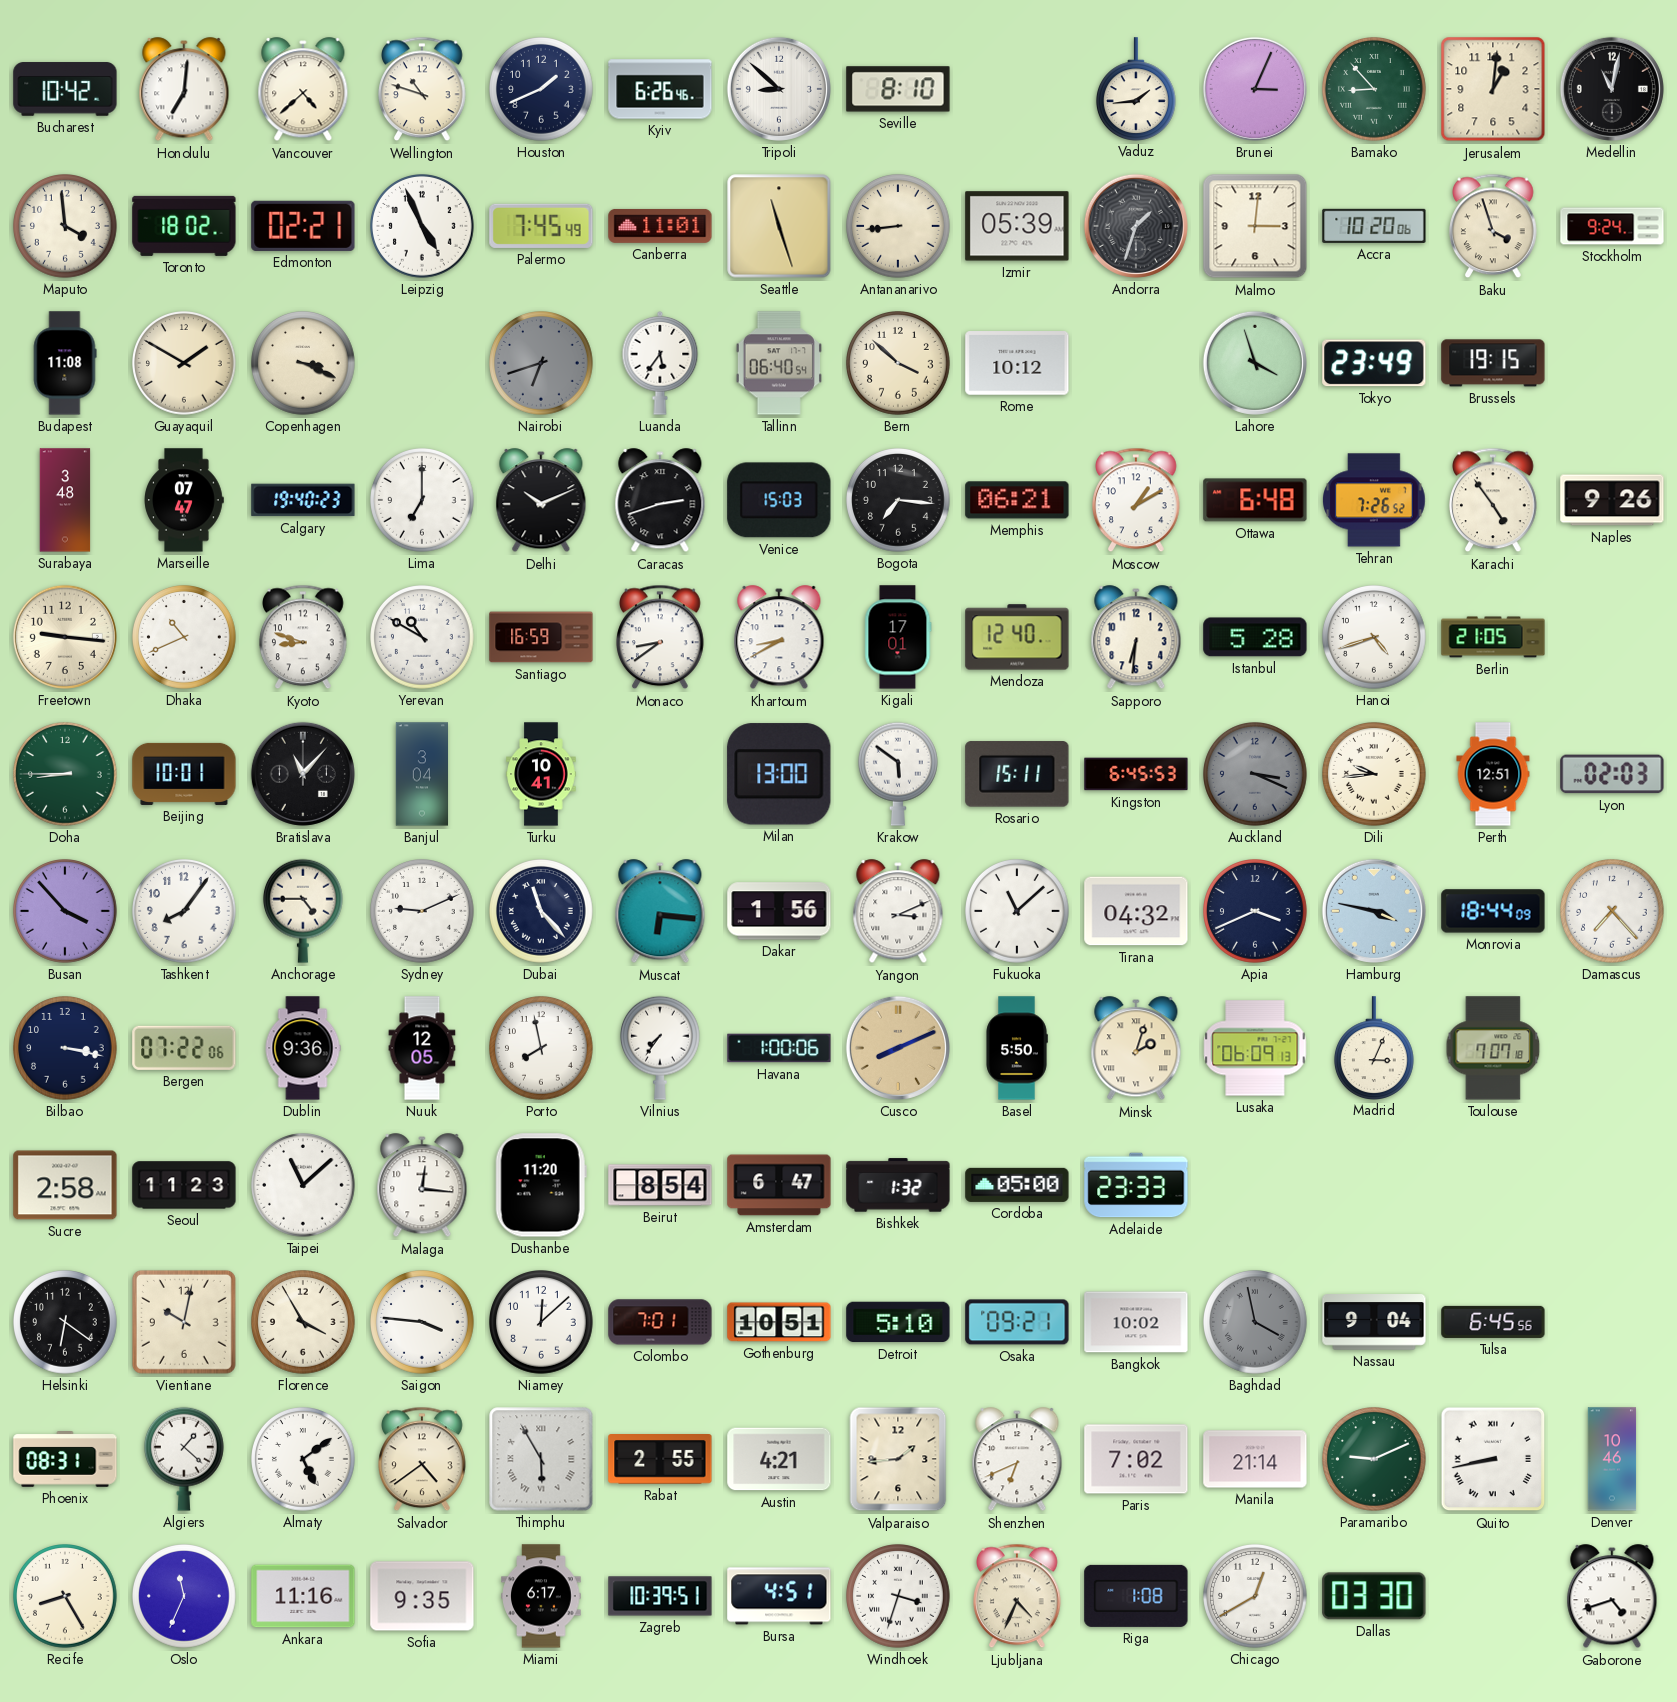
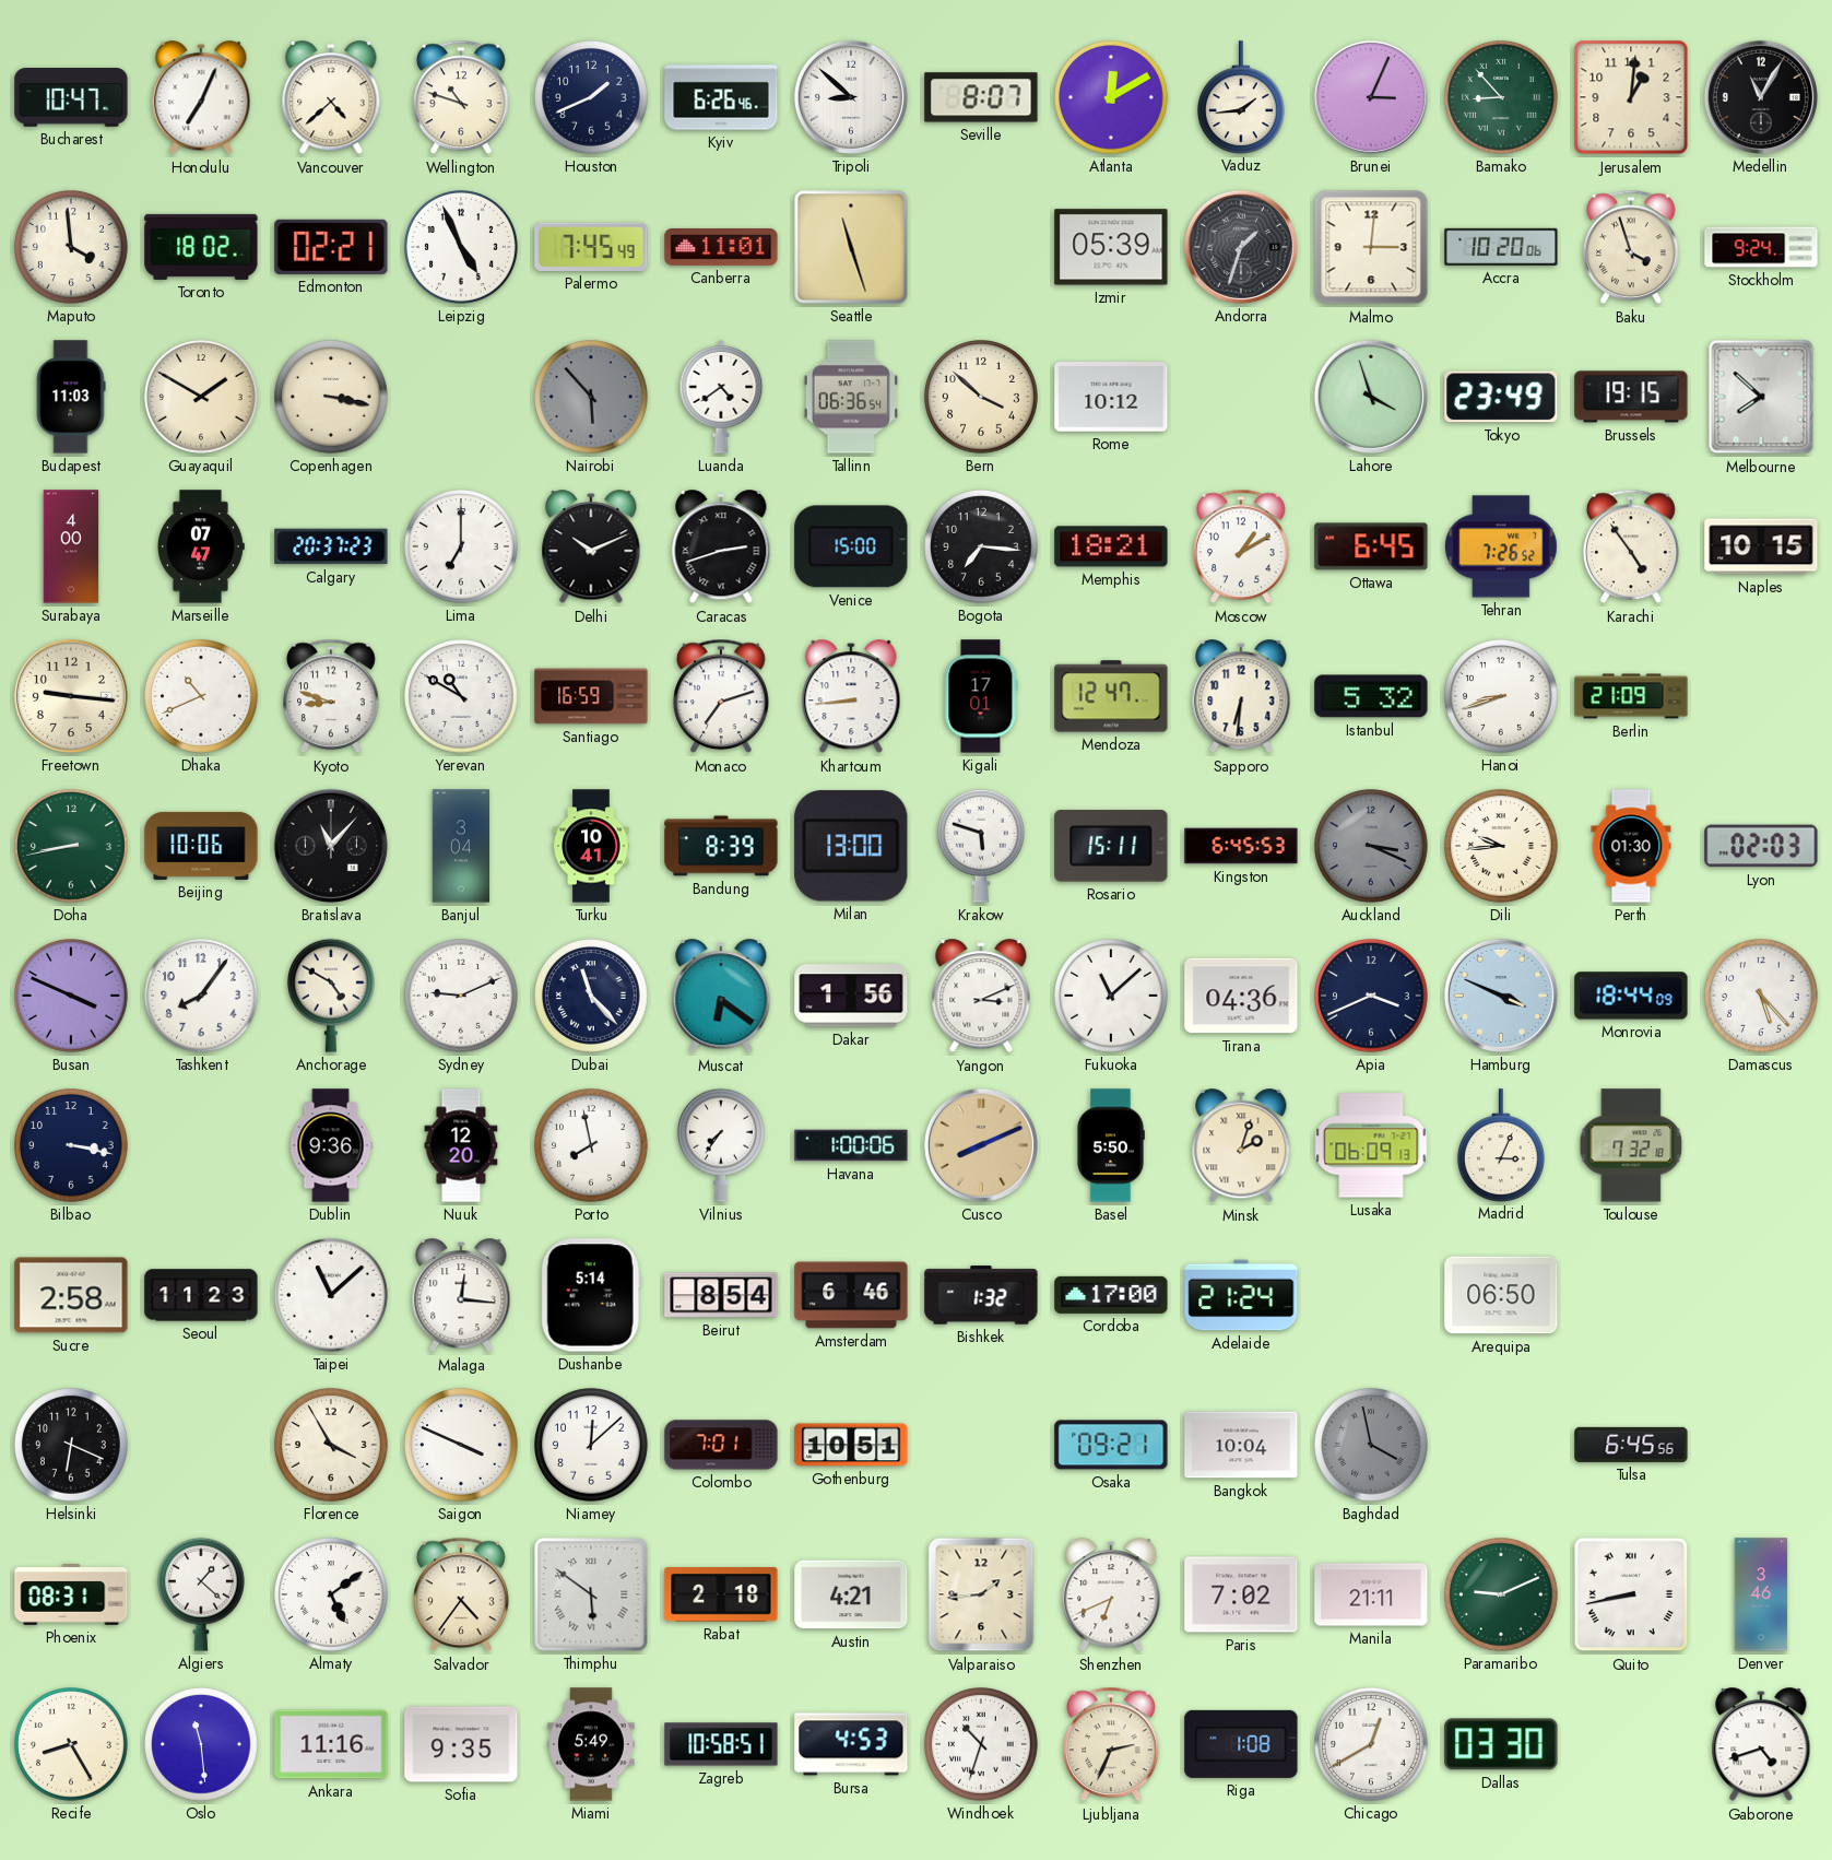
Bucharest: 10:42 -> 10:47 (71, 97)
Honolulu: 7:01 -> 7:04 (201, 98)
Seville: 8:10 -> 8:07 (981, 97)
Atlanta: none -> 12:10 (1112, 98)
Medellin: 11:02 -> 11:05 (1761, 97)
Antananarivo: 8:44 -> none (899, 227)
Budapest: 11:08 -> 11:03 (71, 397)
Copenhagen: 3:19 -> 3:17 (332, 398)
Nairobi: 6:42 -> 5:53 (592, 398)
Luanda: 5:36 -> 4:39 (721, 398)
Tallinn: 06:40 -> 06:36 (851, 397)
Melbourne: none -> 7:52 (1761, 397)
Surabaya: 3:48 -> 4:00 (71, 546)
Calgary: 19:40 -> 20:37 (331, 546)
Venice: 15:03 -> 15:00 (851, 546)
Memphis: 06:21 -> 18:21 (1111, 546)
Ottawa: 6:48 -> 6:45 (1371, 546)
Naples: 9:26 -> 10:15 (1761, 546)
Monaco: 8:39 -> 7:12 (722, 696)
Khartoum: 8:40 -> 8:44 (851, 697)
Mendoza: 12:40 -> 12:47 (1111, 696)
Istanbul: 5:28 -> 5:32 (1371, 696)
Hanoi: 4:42 -> 8:42 (1502, 697)
Berlin: 21:05 -> 21:09 (1631, 696)
Doha: 8:45 -> 8:43 (72, 847)
Beijing: 10:01 -> 10:06 (201, 846)
Bandung: none -> 8:39 (721, 846)
Krakow: 5:51 -> 5:48 (981, 846)
Perth: 12:51 -> 01:30 (1631, 846)
Busan: 3:53 -> 3:49 (72, 997)
Anchorage: 4:45 -> 4:50 (331, 996)
Muscat: 6:16 -> 6:21 (721, 997)
Tirana: 04:32 -> 04:36 (1241, 996)
Hamburg: 3:47 -> 3:49 (1501, 996)
Damascus: 7:23 -> 5:23 (1762, 997)
Bergen: 07:22 -> none (184, 1048)
Nuuk: 12:05 -> 12:20 (461, 1145)
Toulouse: 7:07 -> 7:32 (1631, 1145)
Dushanbe: 11:20 -> 5:14 (591, 1295)
Amsterdam: 6:47 -> 6:46 (851, 1295)
Cordoba: 05:00 -> 17:00 (1111, 1295)
Adelaide: 23:33 -> 21:24 (1241, 1295)
Arequipa: none -> 06:50 (1501, 1295)
Helsinki: 6:21 -> 6:19 (72, 1446)
Vientiane: 10:02 -> none (184, 1322)
Saigon: 3:46 -> 3:49 (462, 1446)
Detroit: 5:10 -> none (898, 1322)
Bangkok: 10:02 -> 10:04 (1241, 1445)
Nassau: 9:04 -> none (1374, 1322)
Salvador: 4:39 -> 4:36 (462, 1594)
Thimphu: 5:55 -> 5:51 (591, 1594)
Rabat: 2:55 -> 2:18 (721, 1596)
Manila: 21:14 -> 21:11 (1371, 1594)
Denver: 10:46 -> 3:46 (1761, 1594)
Oslo: 11:34 -> 11:29 (202, 1745)
Miami: 6:17 -> 5:49 (591, 1744)
Zagreb: 10:39 -> 10:58 (721, 1744)
Bursa: 4:51 -> 4:53 (851, 1744)
Windhoek: 3:33 -> 10:33 (982, 1745)
Ljubljana: 4:34 -> 2:34 (1112, 1744)
